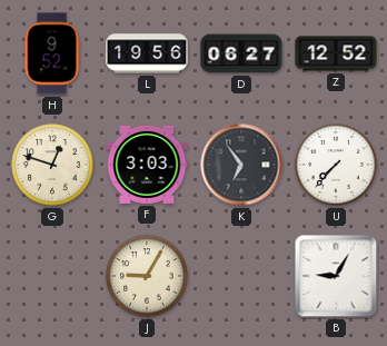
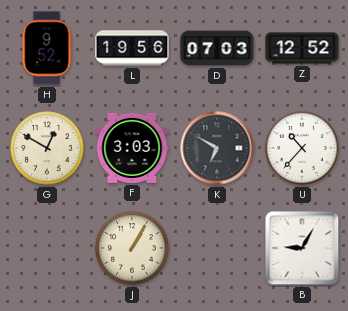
D: 06:27 -> 07:03 (217, 48)
G: 12:48 -> 12:50 (47, 148)
K: 6:54 -> 6:50 (217, 148)
U: 7:37 -> 10:37 (302, 148)
J: 9:05 -> 1:05 (132, 248)
